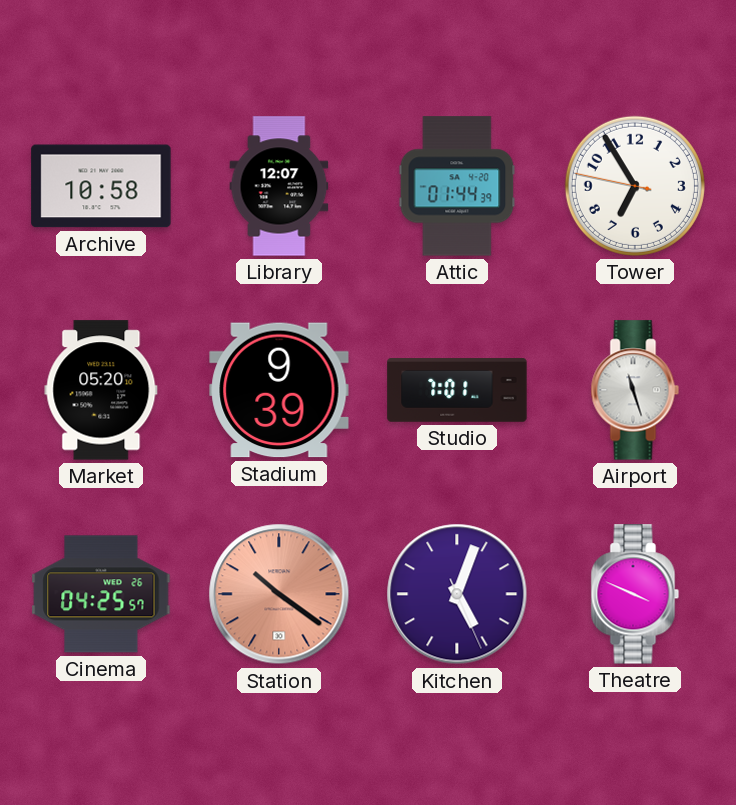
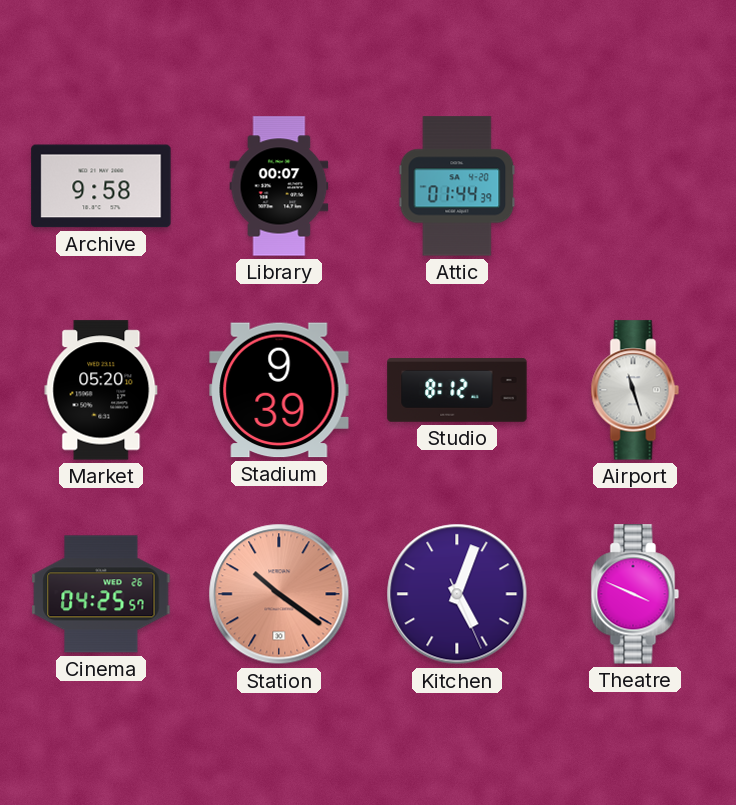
Archive: 10:58 -> 9:58 (101, 186)
Library: 12:07 -> 00:07 (279, 186)
Tower: 6:54 -> none (635, 186)
Studio: 7:01 -> 8:12 (457, 390)
